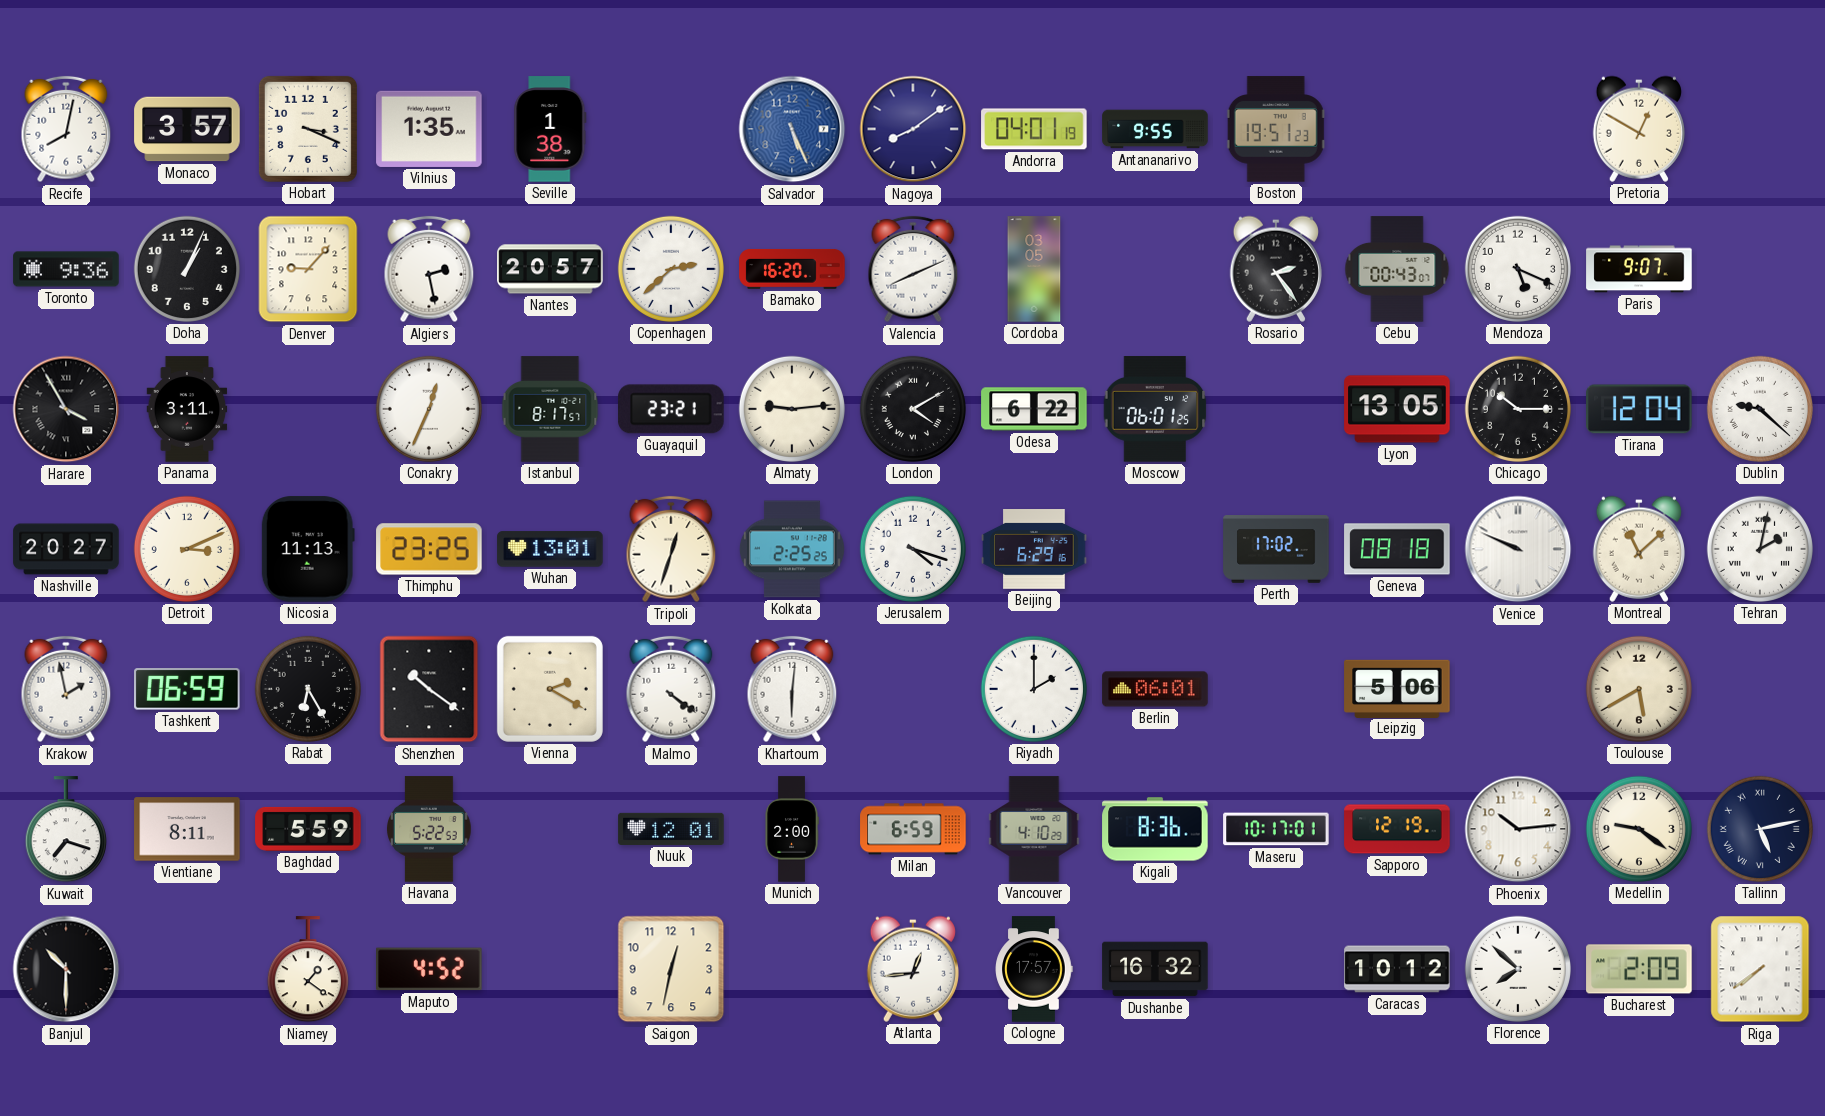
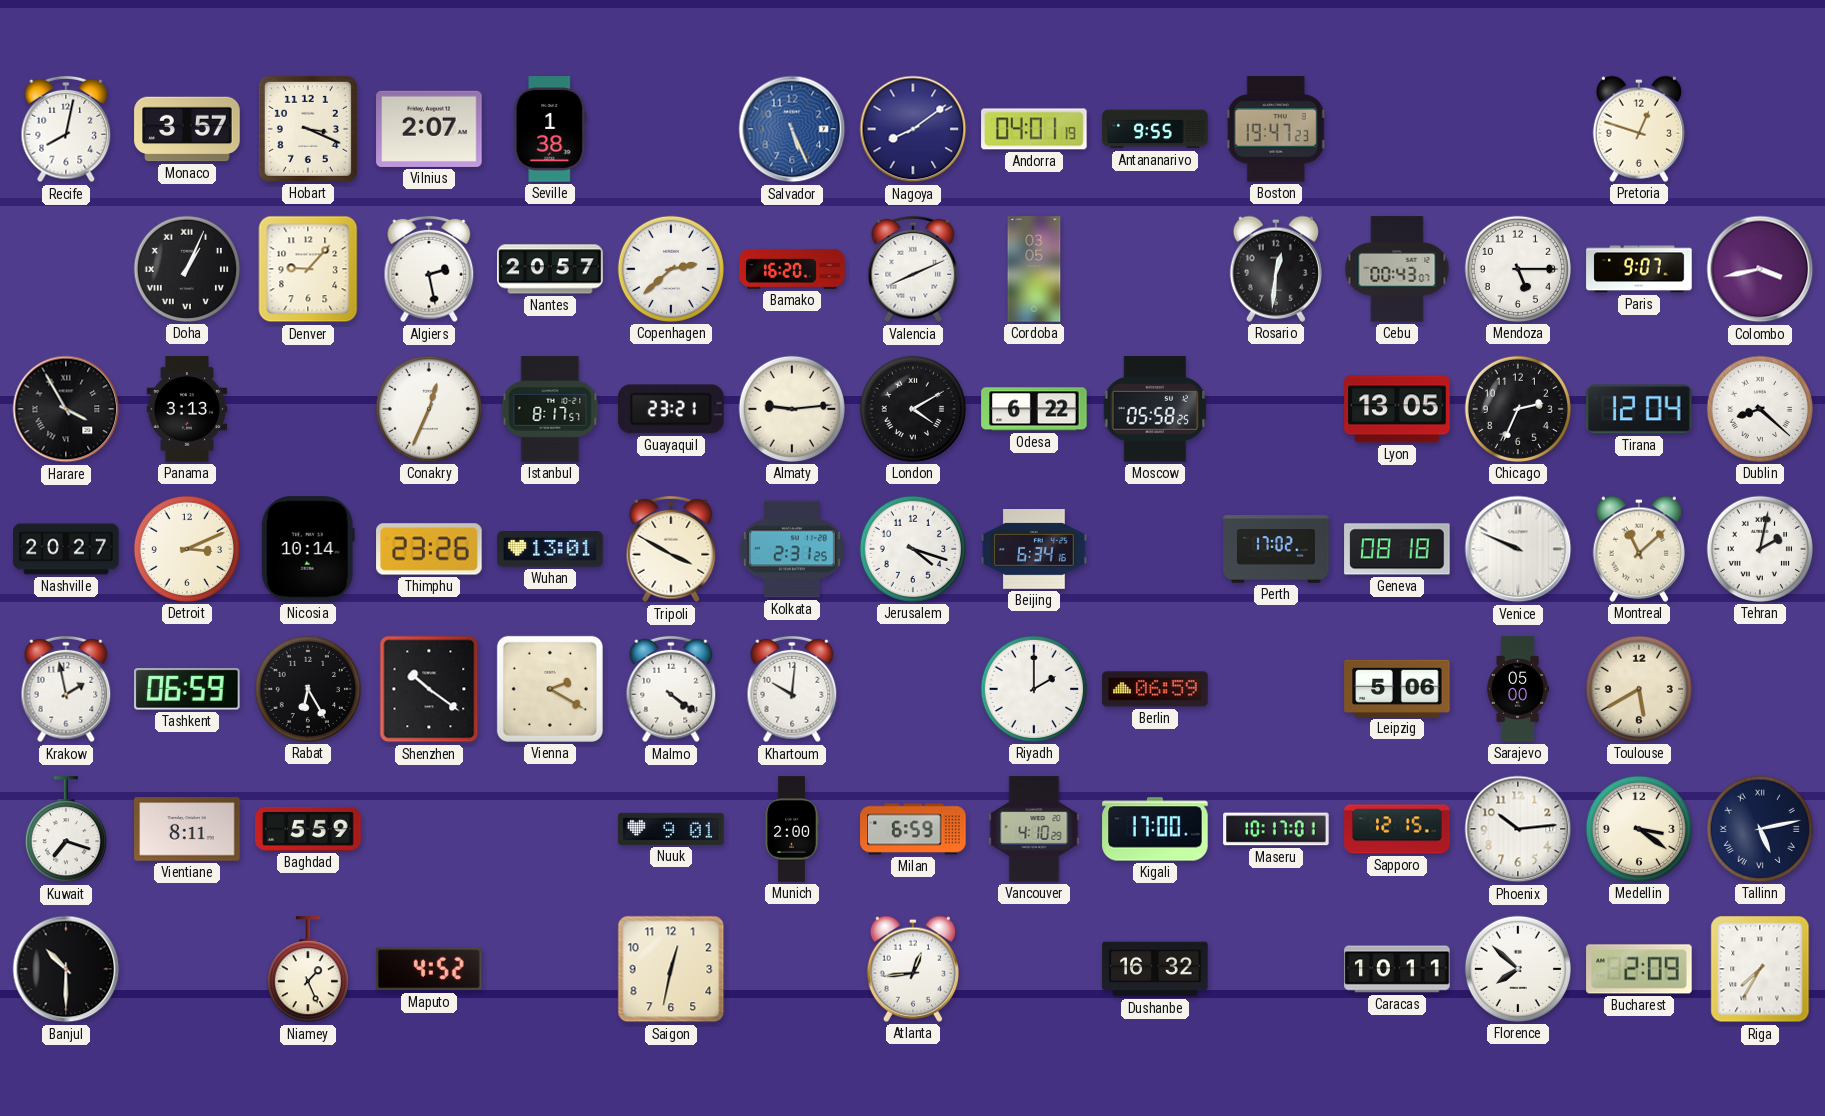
Vilnius: 1:35 -> 2:07 (429, 129)
Boston: 19:51 -> 19:47 (1276, 129)
Pretoria: 12:50 -> 12:48 (1639, 129)
Toronto: 9:36 -> none (66, 269)
Doha numerals: Arabic -> Roman (187, 269)
Rosario: 2:24 -> 12:31 (1276, 269)
Mendoza: 5:19 -> 5:15 (1518, 269)
Colombo: none -> 3:43 (1760, 269)
Panama: 3:11 -> 3:13 (187, 409)
Moscow: 06:01 -> 05:58 (1155, 409)
Chicago: 10:15 -> 2:34 (1518, 409)
Dublin: 9:22 -> 8:22 (1760, 409)
Nicosia: 11:13 -> 10:14 (308, 549)
Thimphu: 23:25 -> 23:26 (429, 549)
Tripoli: 12:33 -> 3:50 (671, 549)
Kolkata: 2:25 -> 2:31 (792, 549)
Beijing: 6:29 -> 6:34 (1034, 550)
Khartoum: 6:01 -> 10:01 (792, 689)
Berlin: 06:01 -> 06:59 (1155, 689)
Sarajevo: none -> 05:00 (1518, 689)
Havana: 5:22 -> none (430, 829)
Nuuk: 12:01 -> 9:01 (671, 829)
Kigali: 8:36 -> 17:00 (1155, 829)
Sapporo: 12:19 -> 12:15 (1397, 829)
Medellin: 9:21 -> 3:21 (1639, 829)
Niamey: 1:21 -> 1:26 (308, 970)
Cologne: 17:57 -> none (1034, 969)
Caracas: 10:12 -> 10:11 (1397, 969)
Riga: 7:39 -> 7:35 (1760, 969)
